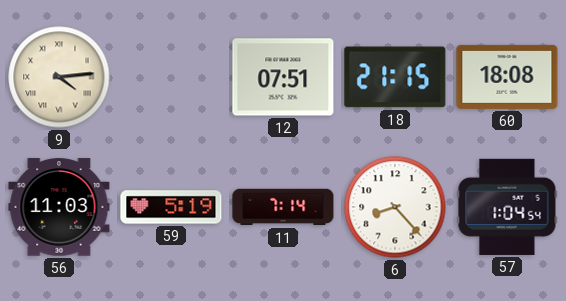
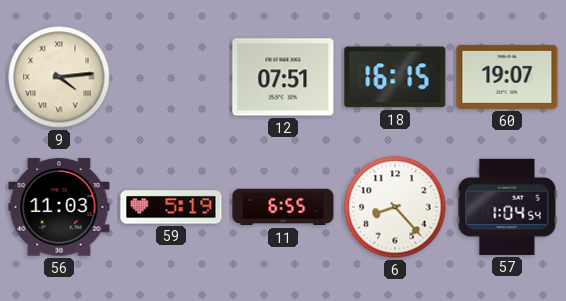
18: 21:15 -> 16:15 (395, 77)
60: 18:08 -> 19:07 (507, 77)
11: 7:14 -> 6:55 (283, 207)
